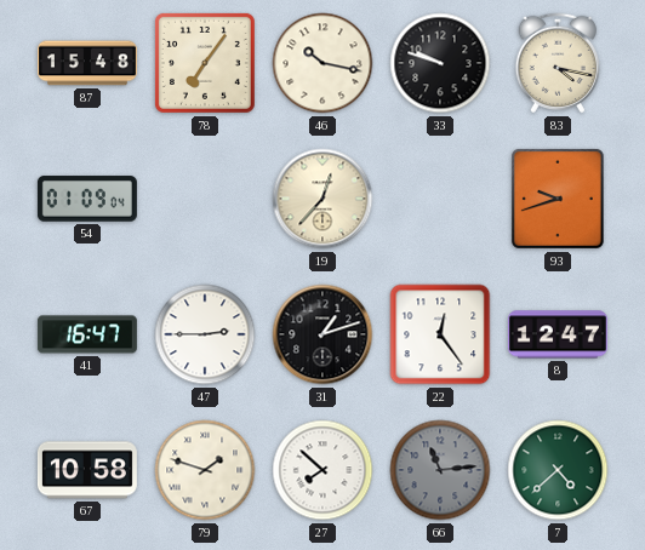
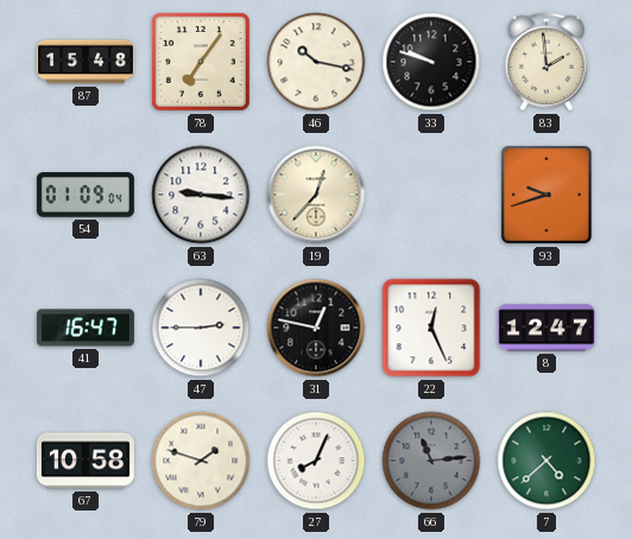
83: 4:17 -> 1:59 (546, 62)
63: none -> 9:16 (201, 195)
31: 1:12 -> 12:47 (316, 328)
22: 12:24 -> 12:26 (431, 328)
27: 7:52 -> 8:04 (316, 461)
